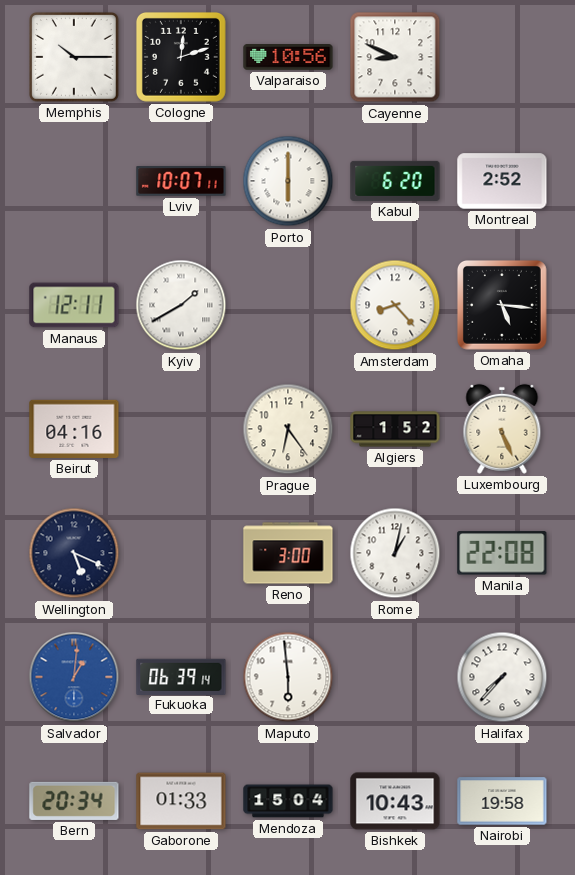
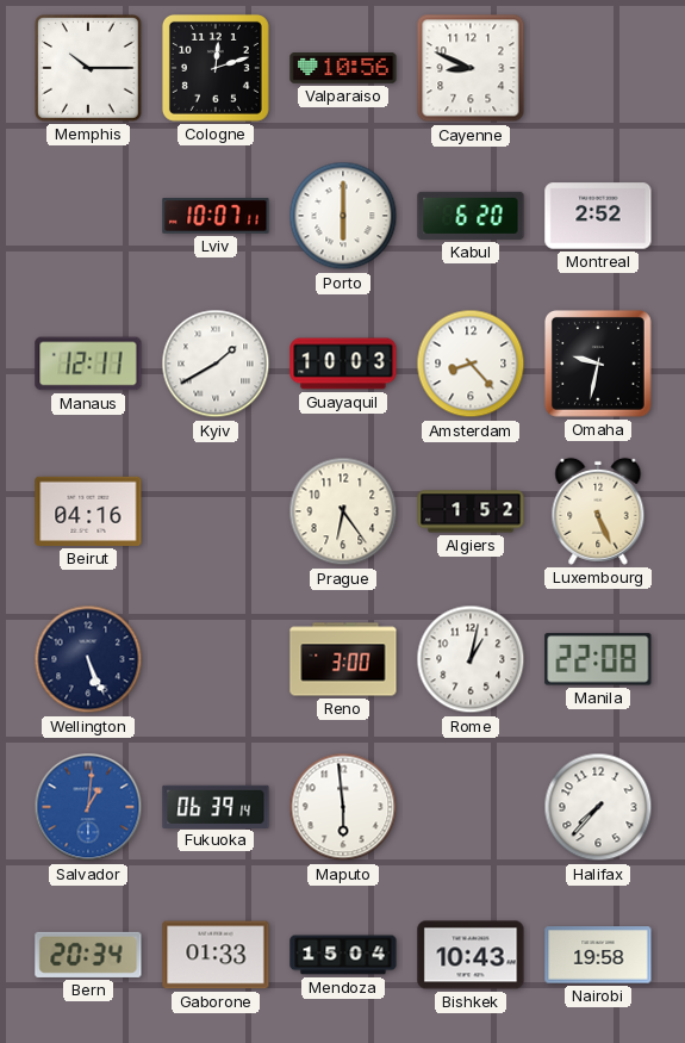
Guayaquil: none -> 10:03 (343, 364)
Omaha: 5:16 -> 9:32 (598, 364)
Wellington: 5:19 -> 5:26 (88, 659)
